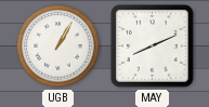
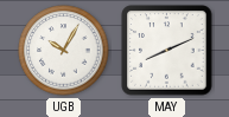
UGB: 1:05 -> 10:05 (64, 51)
